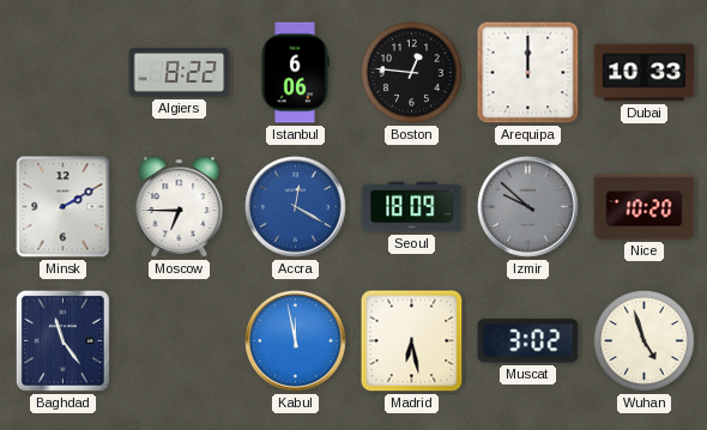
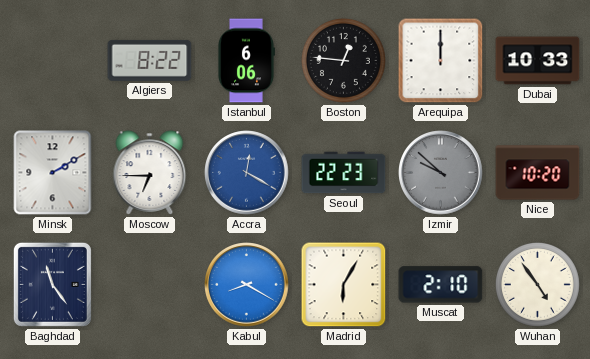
Seoul: 18:09 -> 22:23 (344, 173)
Kabul: 11:58 -> 8:20 (247, 285)
Madrid: 6:28 -> 6:05 (344, 285)
Muscat: 3:02 -> 2:10 (441, 285)
Wuhan: 4:57 -> 4:54 (537, 284)
